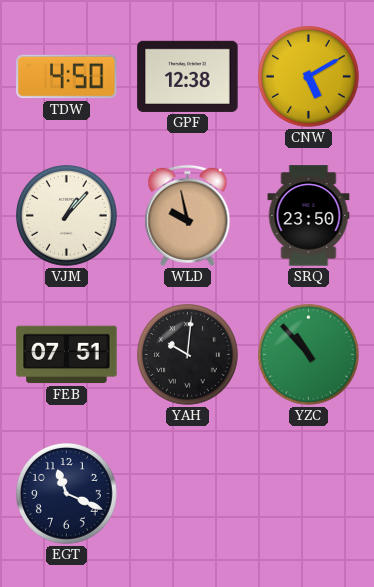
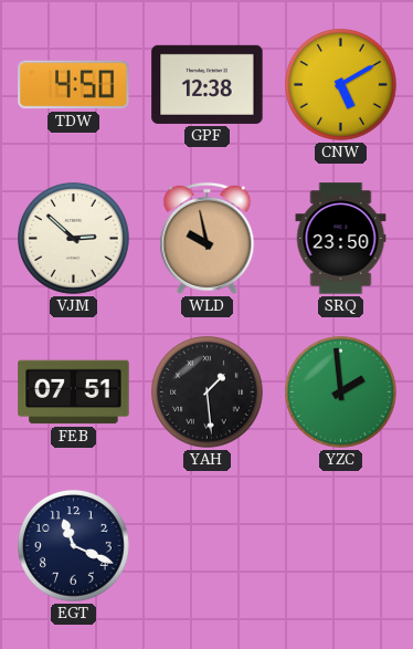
VJM: 1:07 -> 2:52 (74, 239)
YAH: 10:01 -> 1:29 (208, 392)
YZC: 10:53 -> 1:59 (341, 392)
